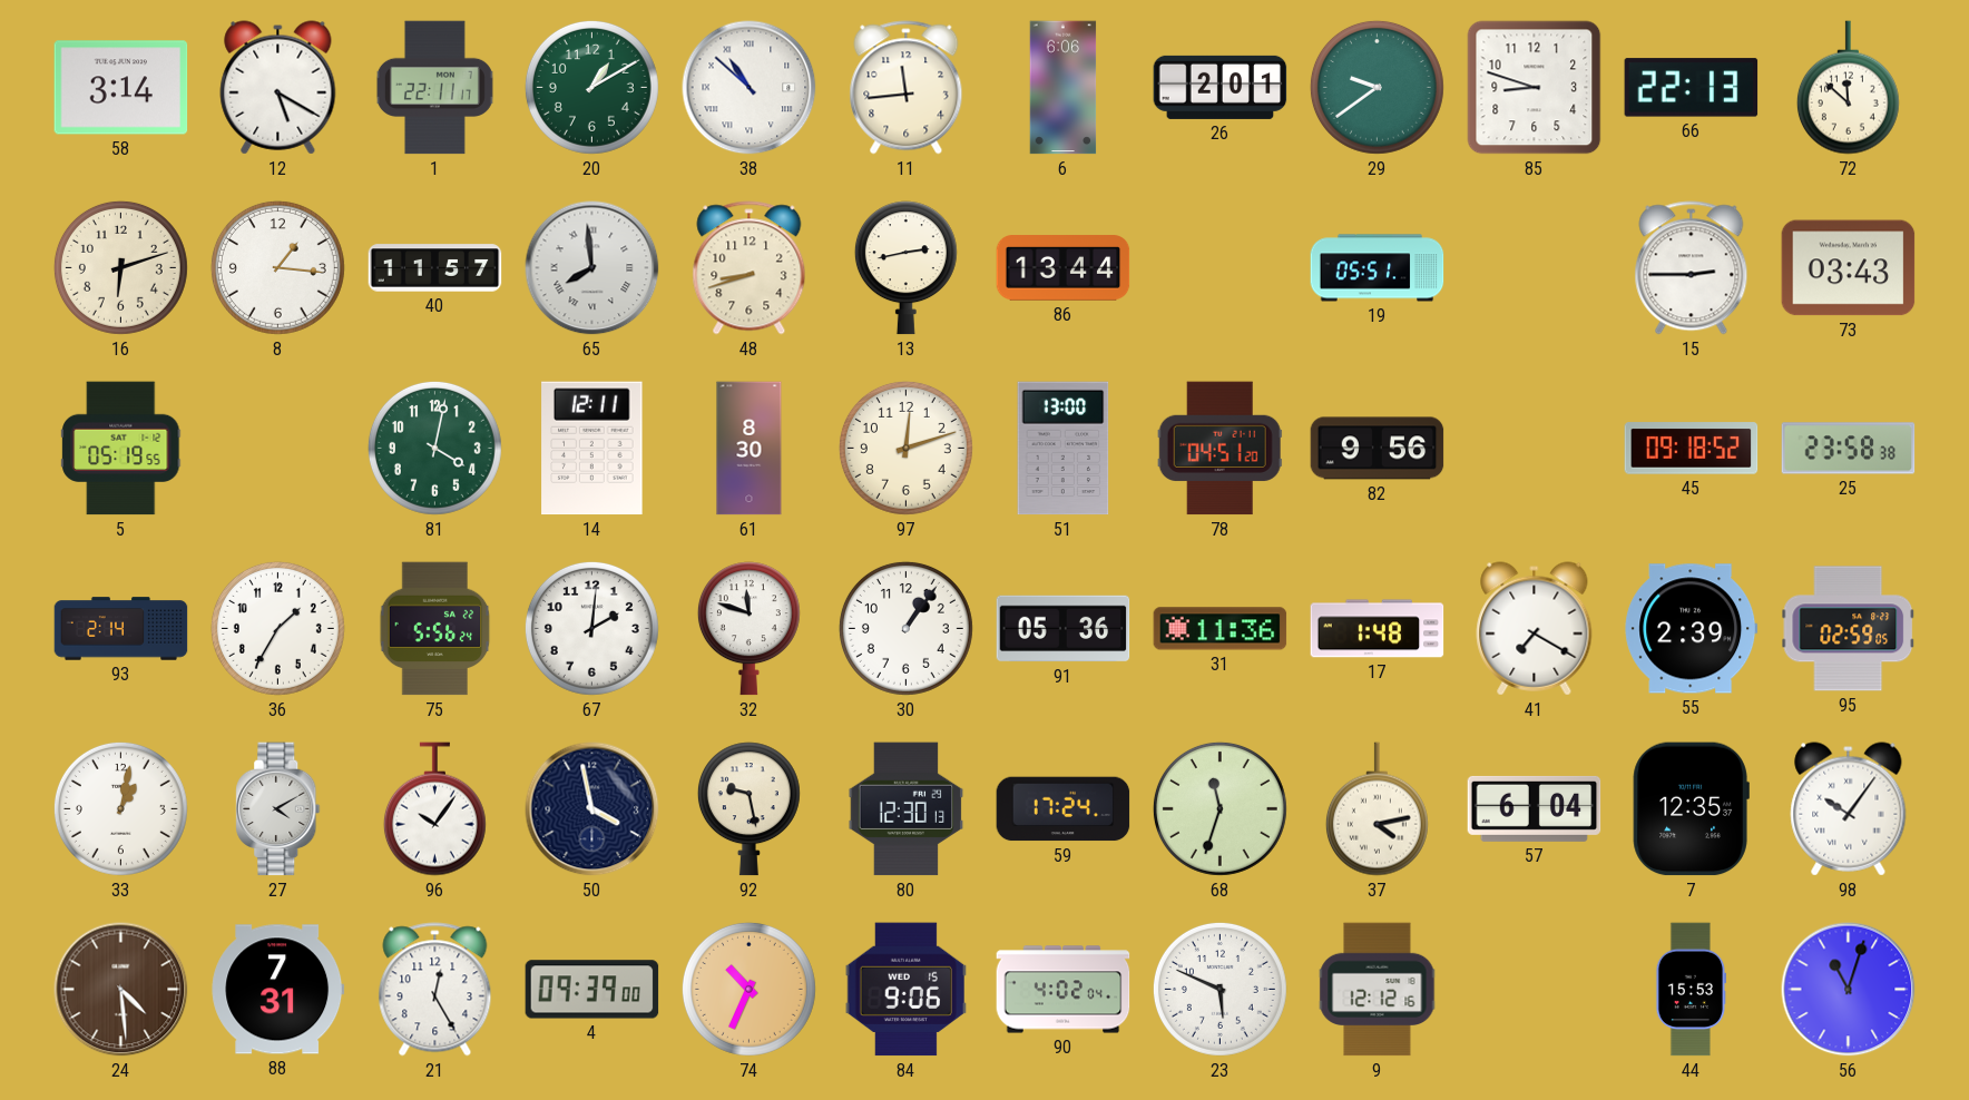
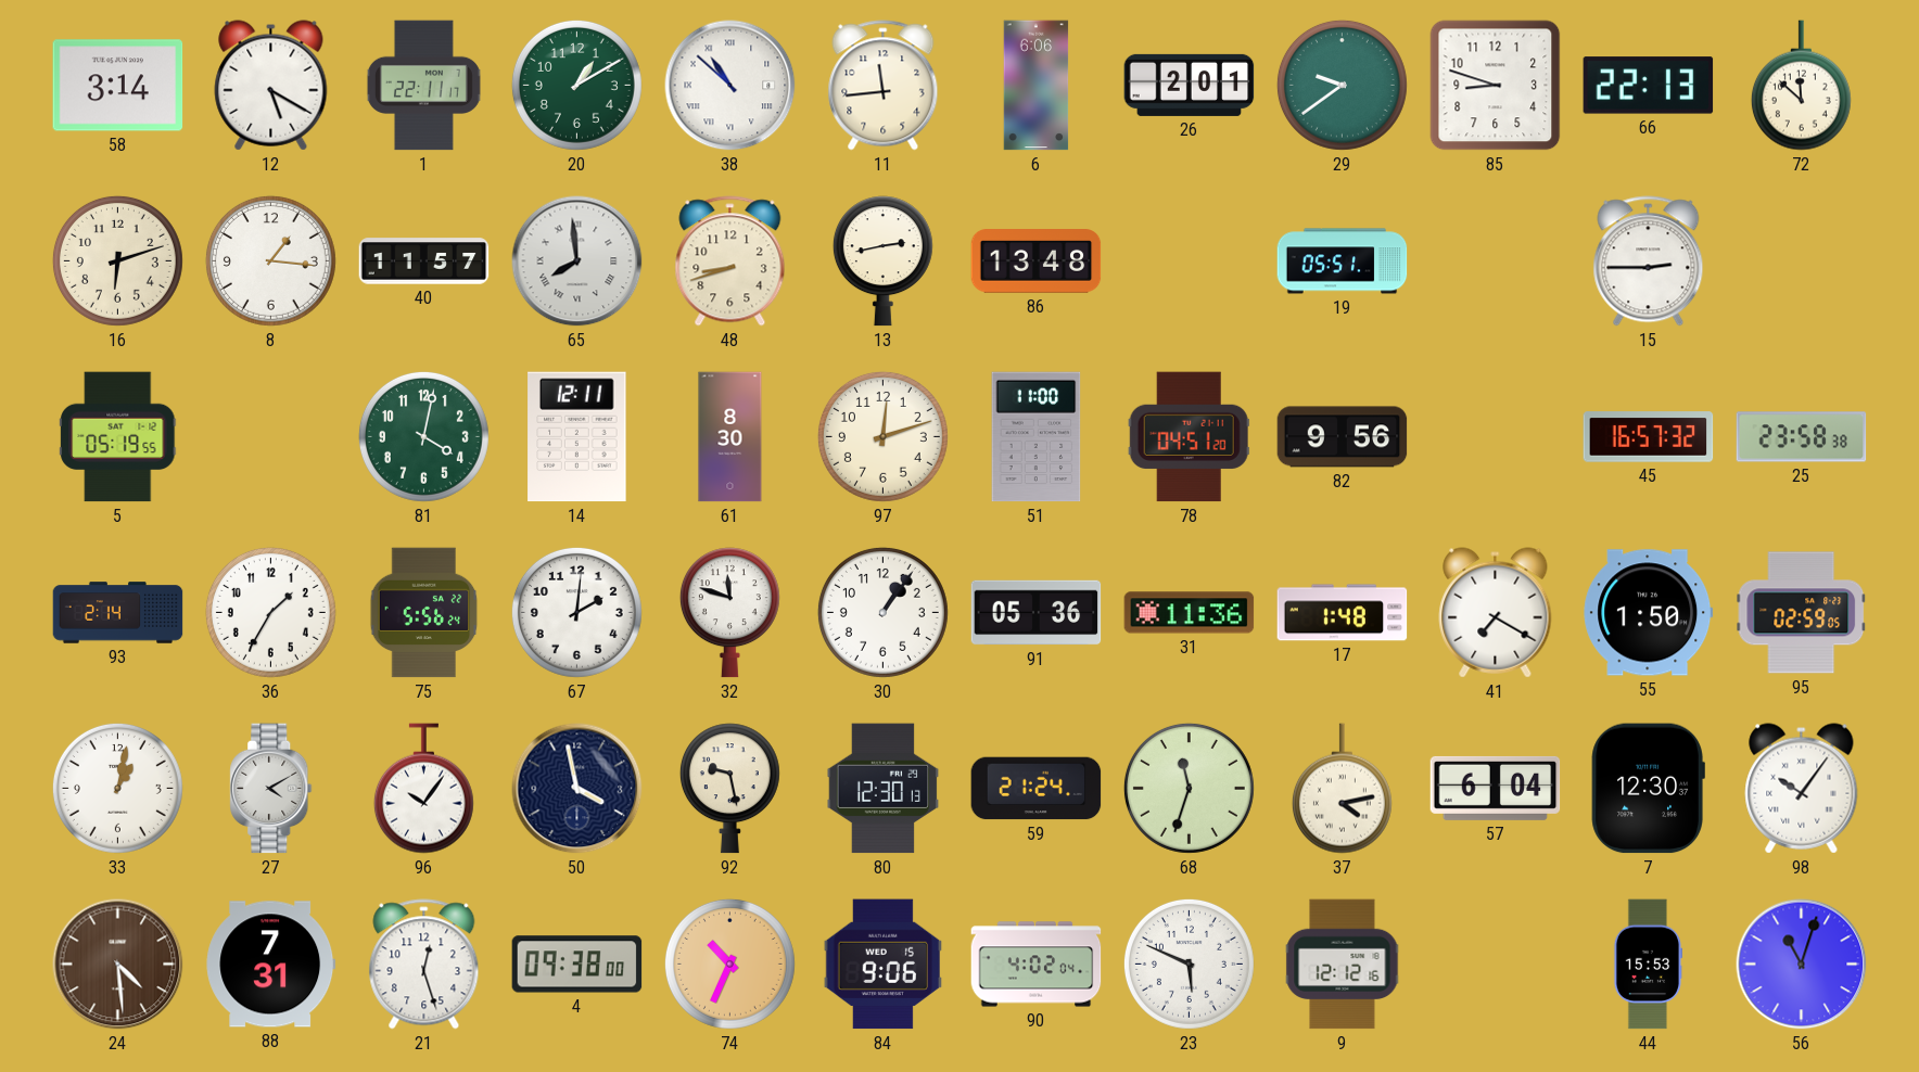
86: 13:44 -> 13:48 (1037, 261)
73: 03:43 -> none (1849, 268)
51: 13:00 -> 11:00 (1037, 437)
45: 09:18 -> 16:57 (1649, 437)
55: 2:39 -> 1:50 (1649, 613)
59: 17:24 -> 21:24 (1037, 789)
7: 12:35 -> 12:30 (1648, 789)
21: 12:25 -> 12:27 (424, 965)
4: 09:39 -> 09:38 (577, 965)
